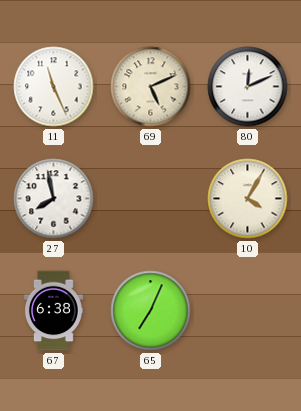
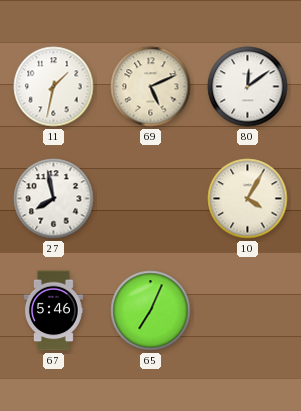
11: 11:26 -> 1:32 (54, 87)
80: 12:11 -> 12:09 (248, 87)
67: 6:38 -> 5:46 (53, 311)
